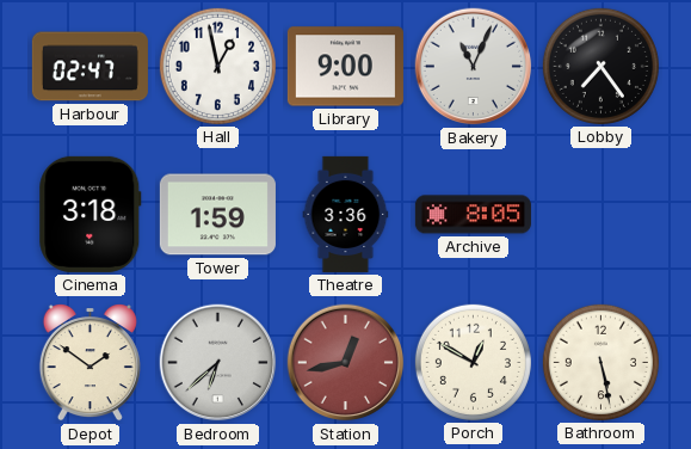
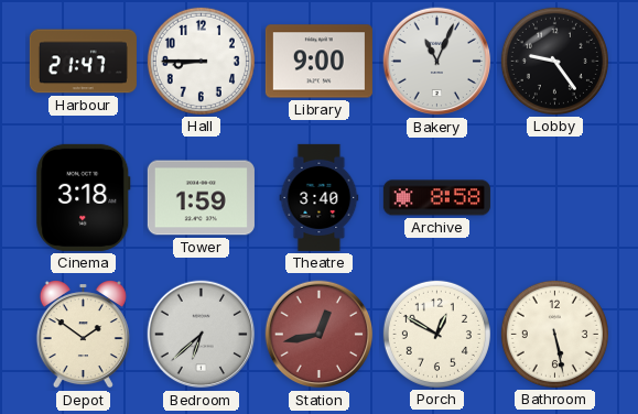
Harbour: 02:47 -> 21:47 (83, 62)
Hall: 12:58 -> 8:45 (201, 61)
Lobby: 7:24 -> 9:24 (554, 61)
Theatre: 3:36 -> 3:40 (320, 197)
Archive: 8:05 -> 8:58 (436, 198)
